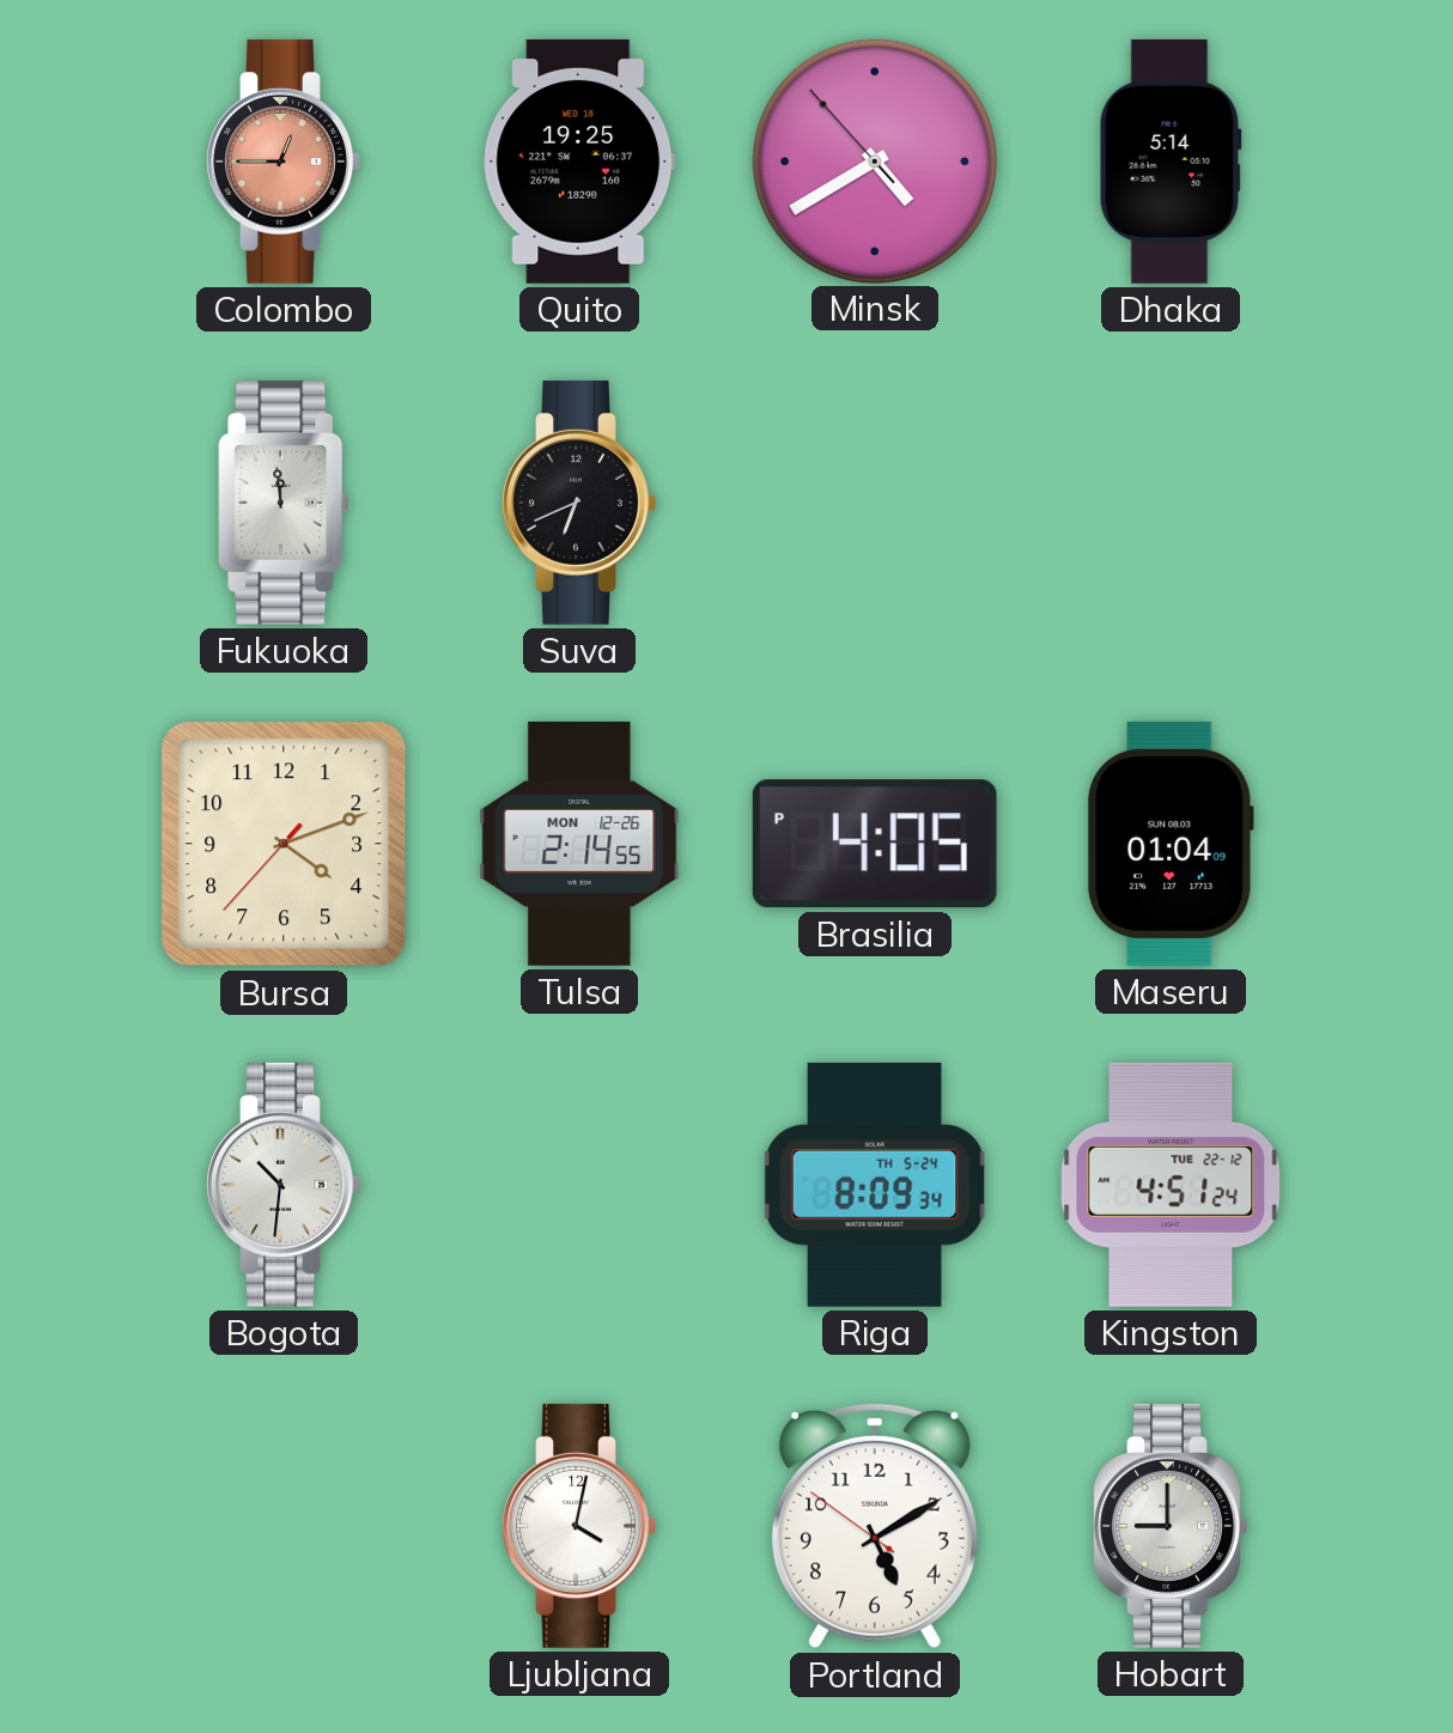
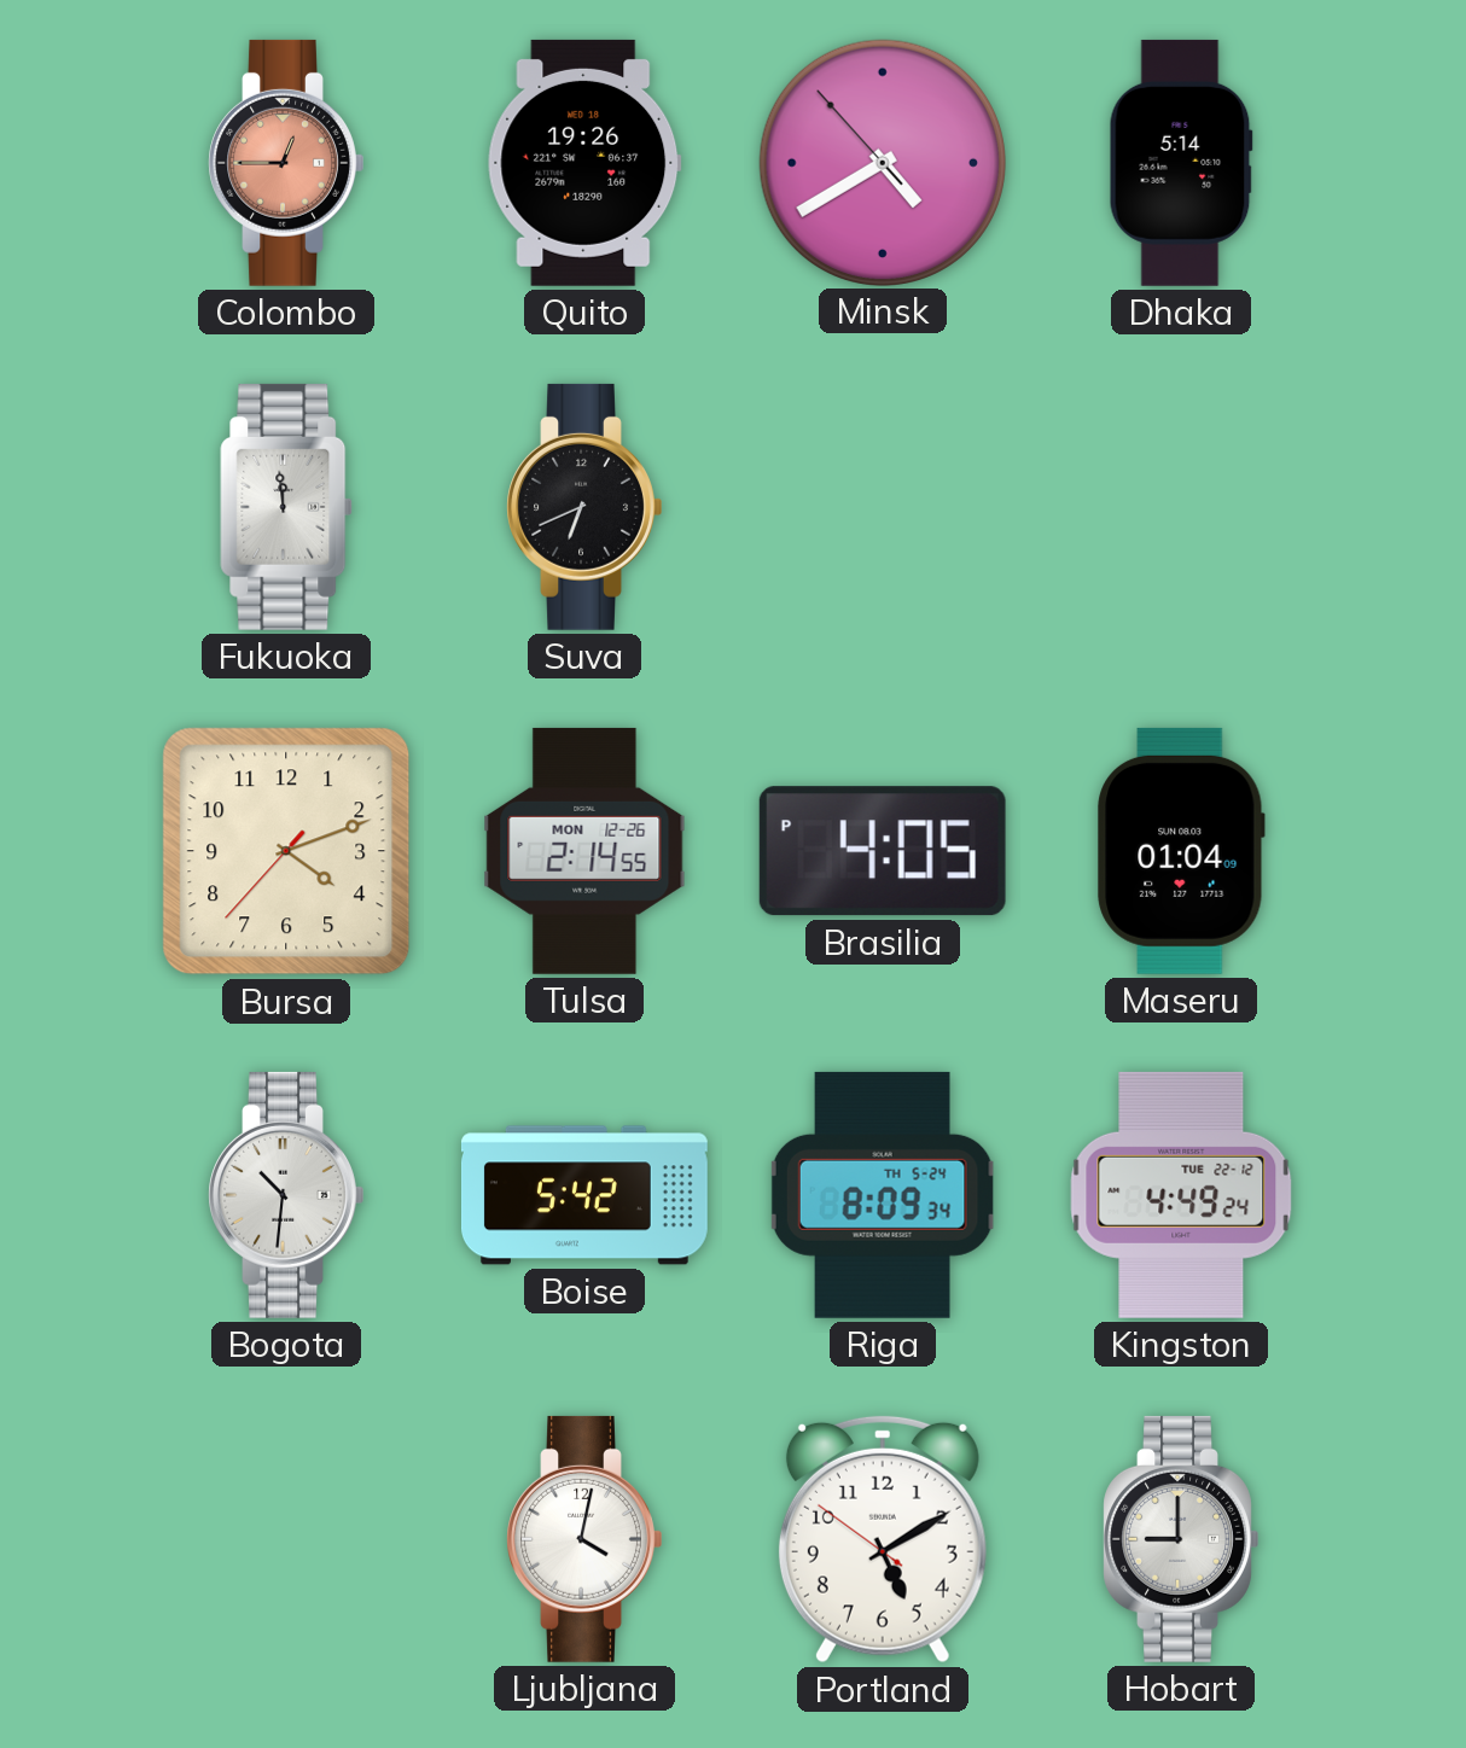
Quito: 19:25 -> 19:26 (584, 163)
Boise: none -> 5:42 (584, 1195)
Kingston: 4:51 -> 4:49 (1181, 1195)
